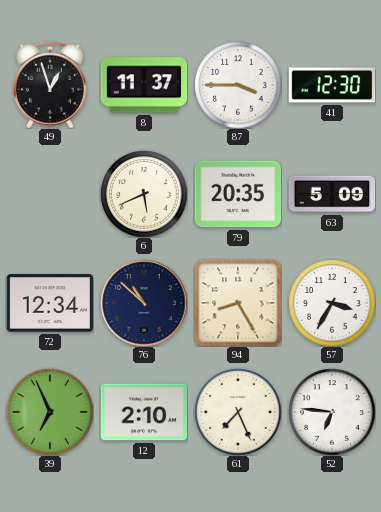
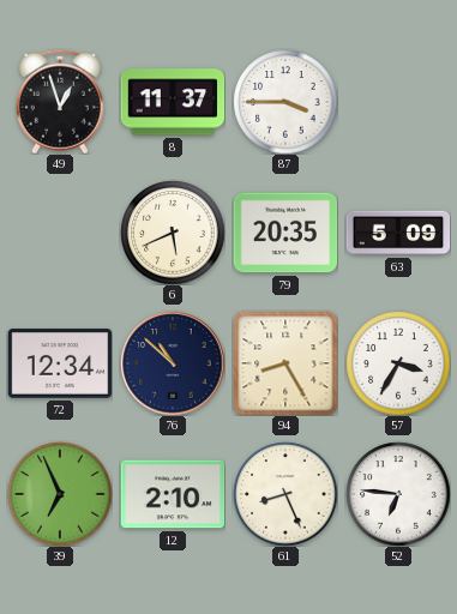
41: 12:30 -> none (332, 85)
61: 7:26 -> 8:26 (285, 494)
